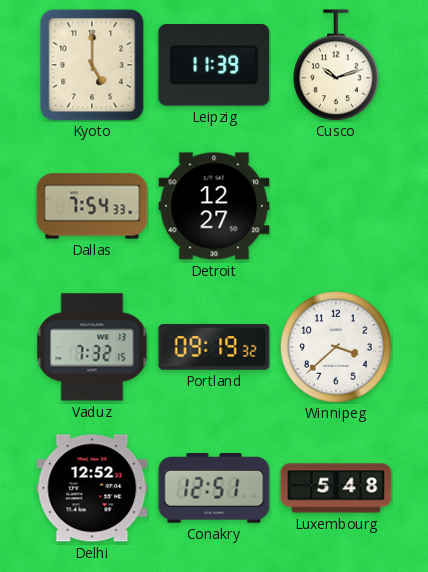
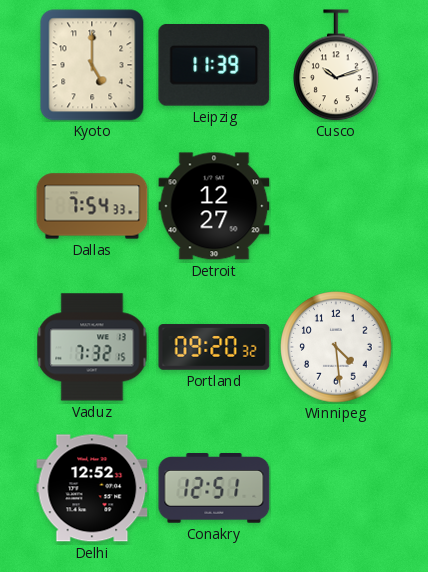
Portland: 09:19 -> 09:20 (214, 347)
Winnipeg: 3:38 -> 4:29 (336, 347)
Luxembourg: 5:48 -> none (336, 488)
